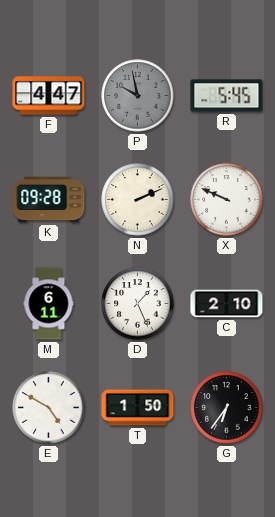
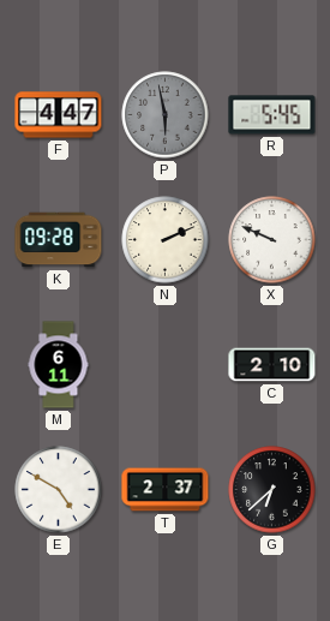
P: 9:58 -> 5:58 (166, 115)
D: 1:26 -> none (138, 304)
T: 1:50 -> 2:37 (166, 490)
G: 6:36 -> 6:38 (272, 490)
